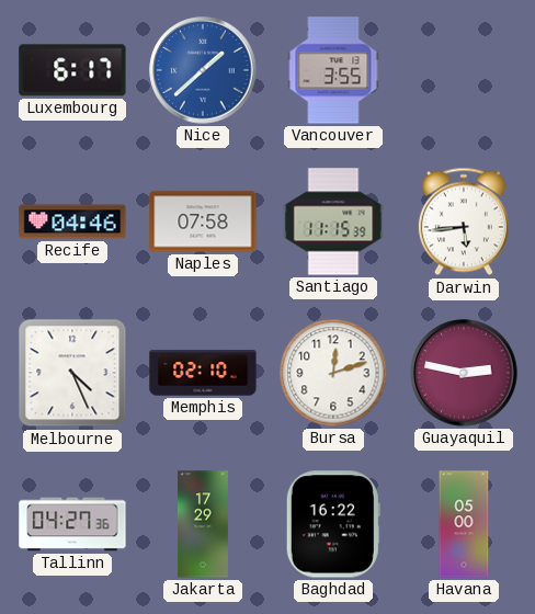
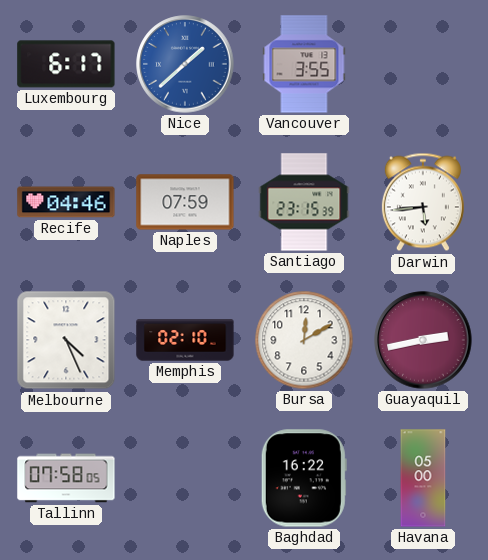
Naples: 07:58 -> 07:59 (185, 202)
Santiago: 11:15 -> 23:15 (304, 202)
Bursa: 12:12 -> 12:10 (304, 340)
Guayaquil: 2:47 -> 2:43 (423, 340)
Tallinn: 04:27 -> 07:58 (66, 478)
Jakarta: 17:29 -> none (203, 524)
